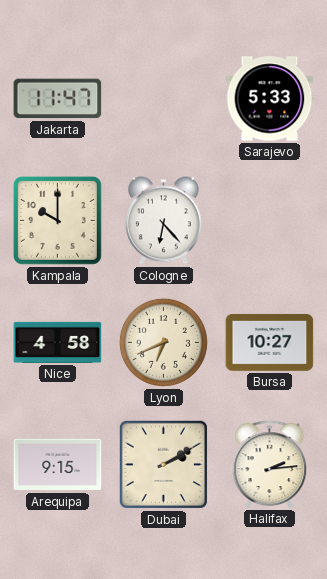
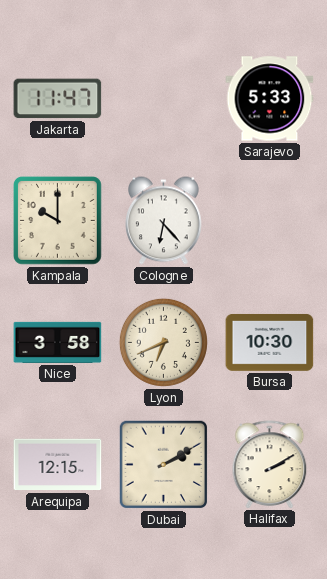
Nice: 4:58 -> 3:58 (58, 342)
Bursa: 10:27 -> 10:30 (270, 342)
Arequipa: 9:15 -> 12:15 (58, 465)
Halifax: 2:14 -> 2:10 (270, 464)
